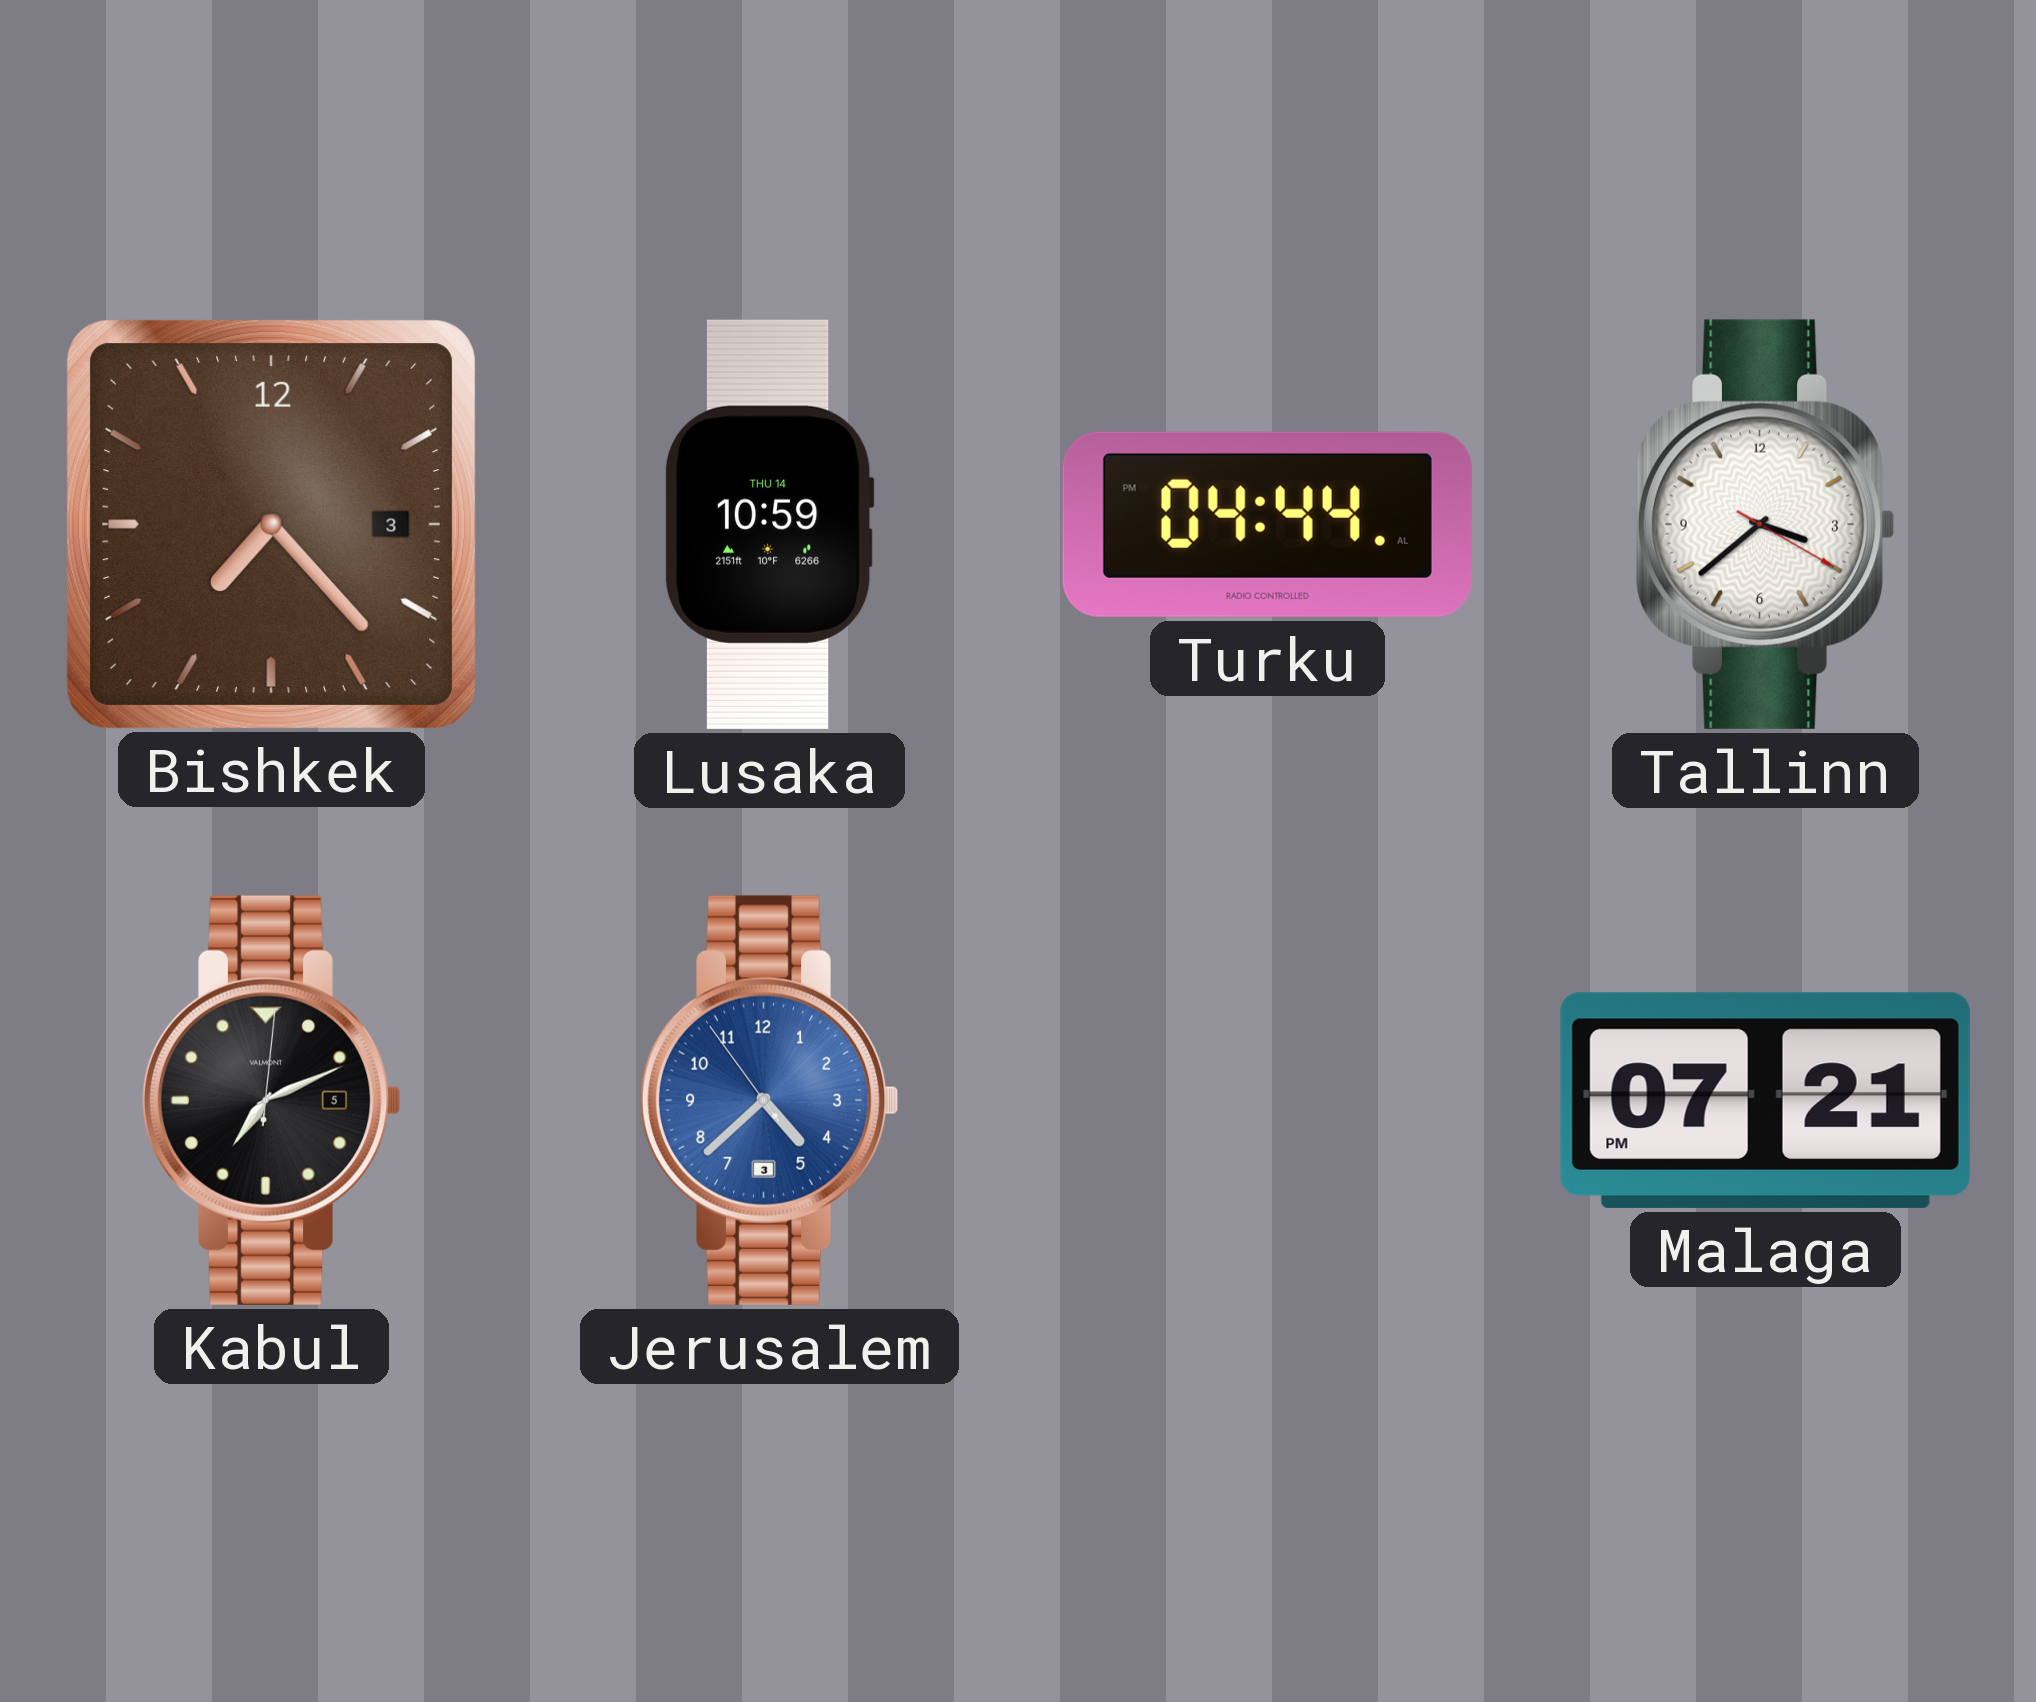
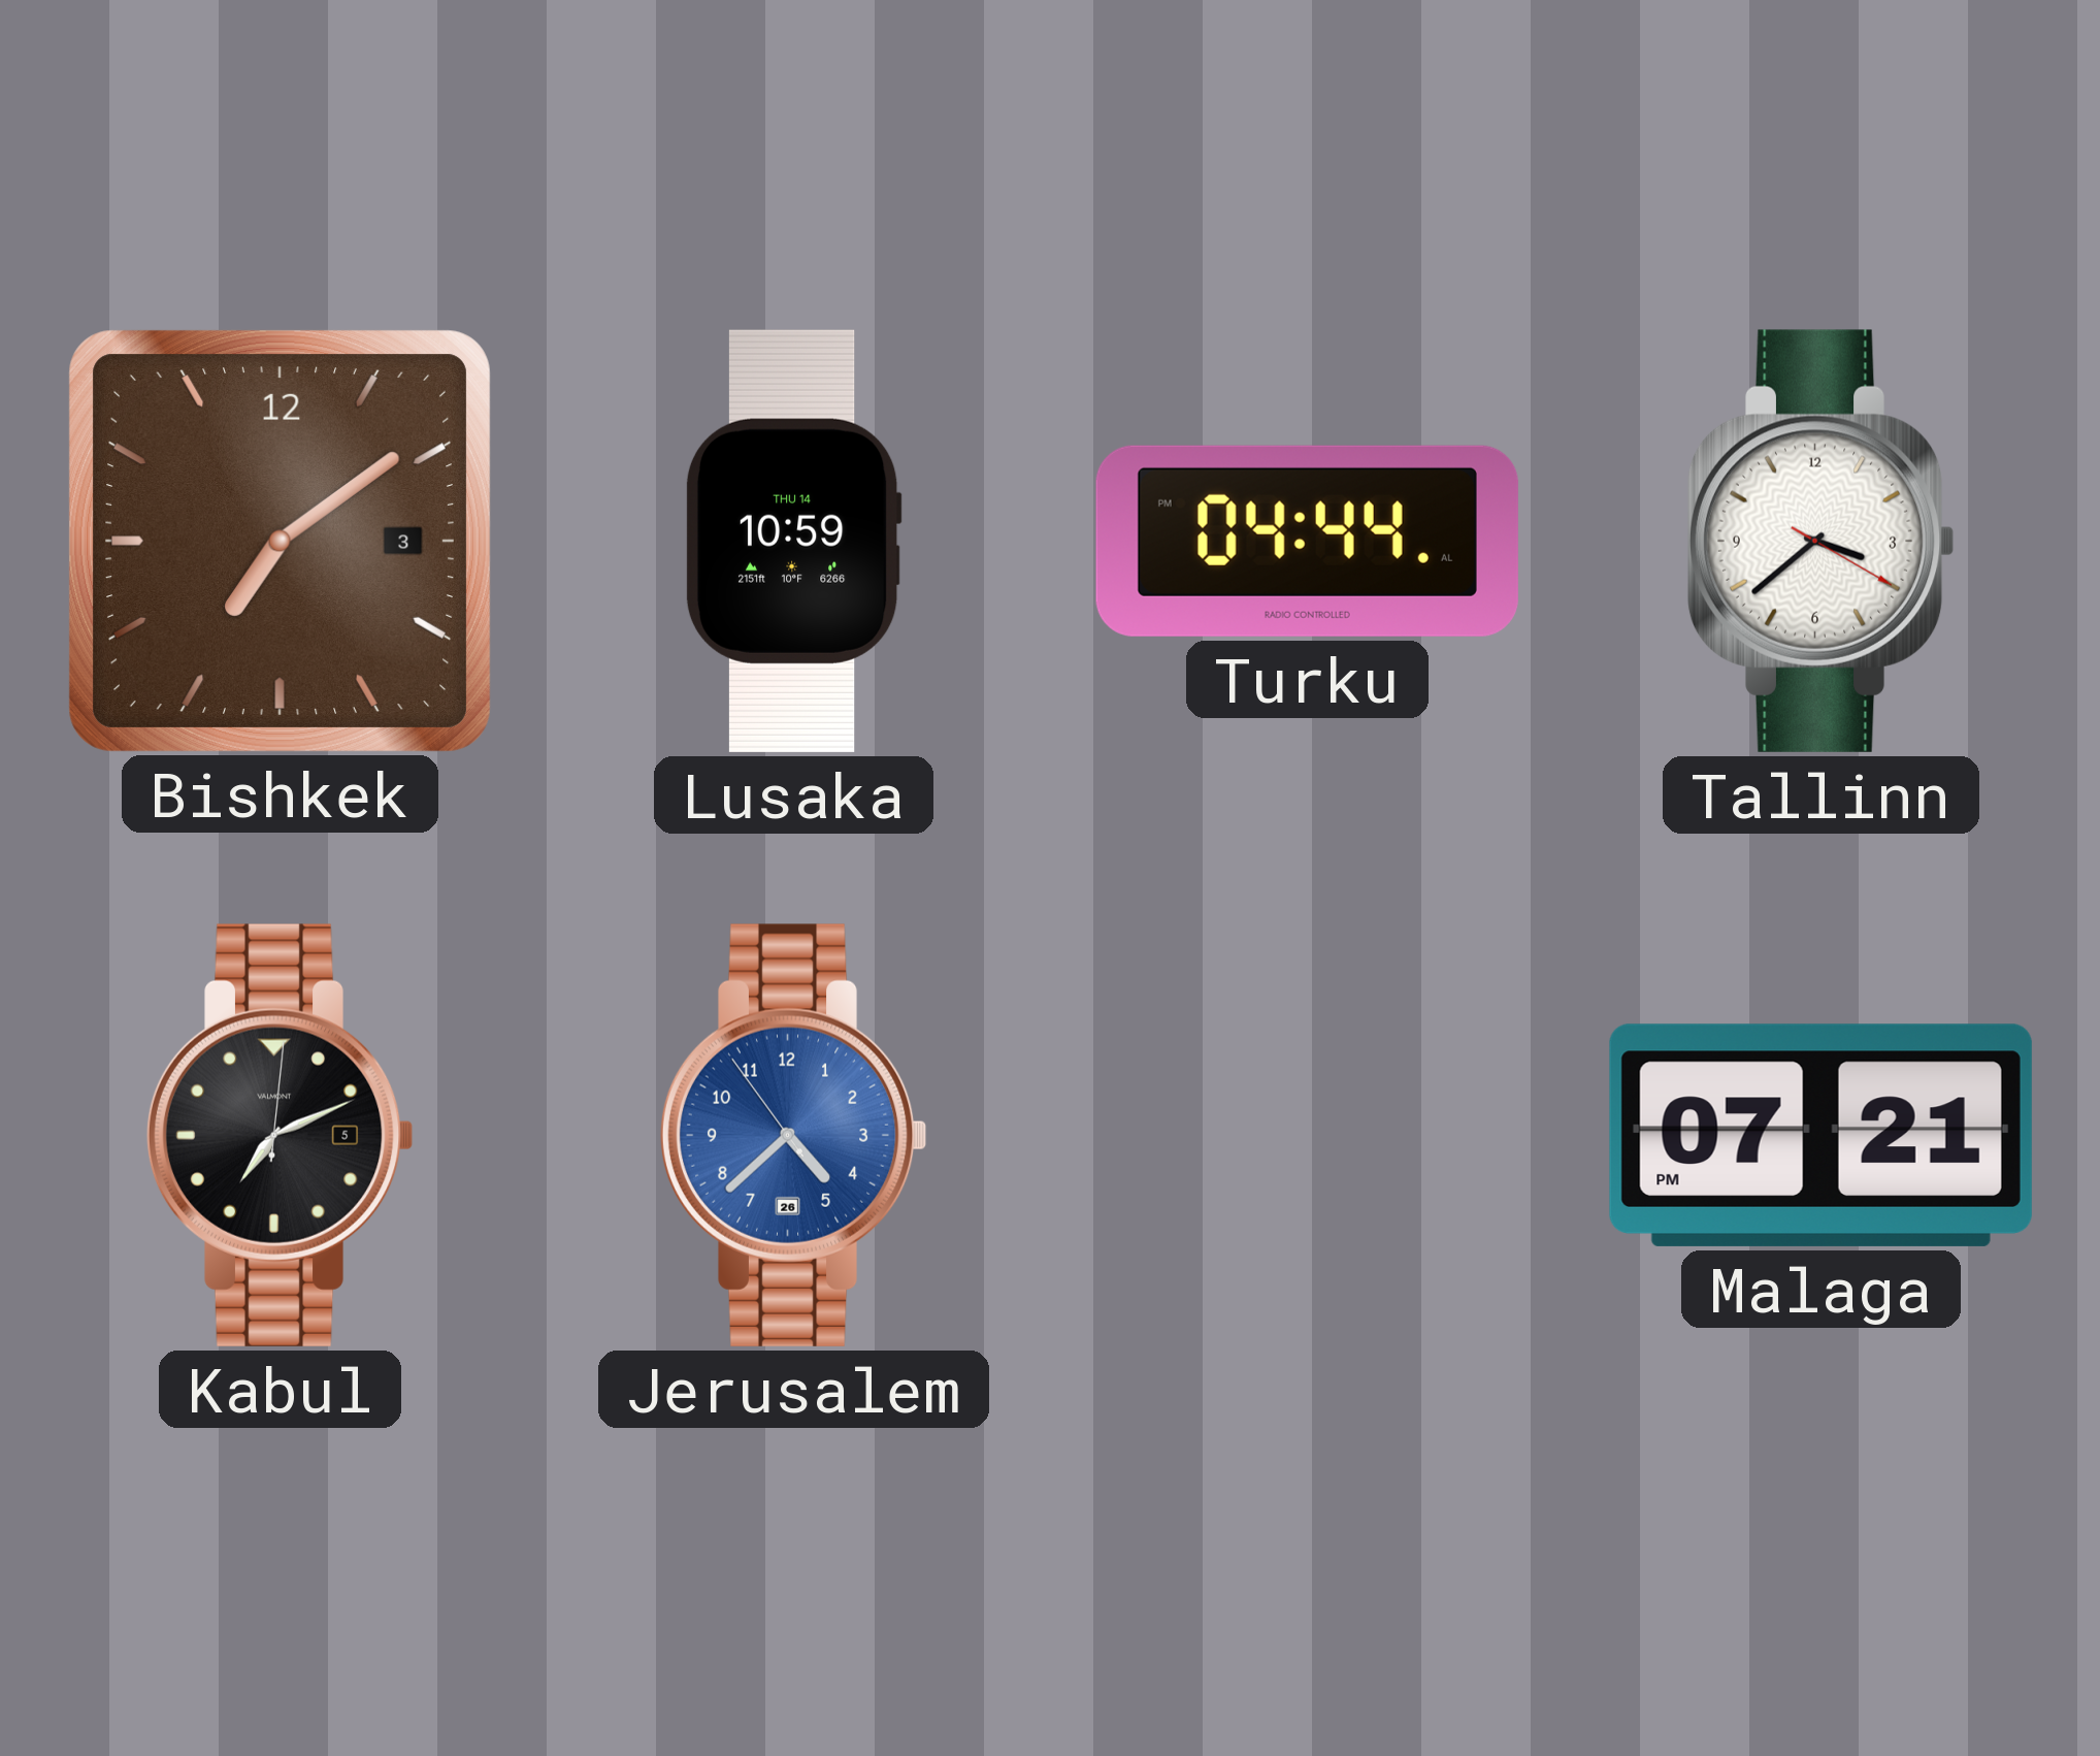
Bishkek: 7:23 -> 7:09 (280, 541)
Jerusalem date: 3 -> 26 (793, 1135)
